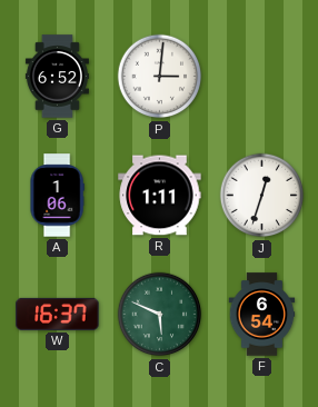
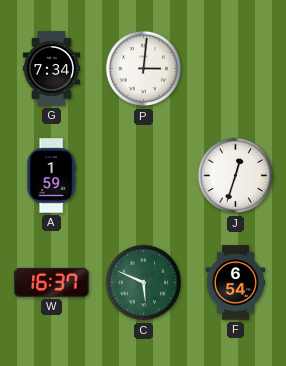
G: 6:52 -> 7:34 (51, 69)
A: 1:06 -> 1:59 (51, 176)
R: 1:11 -> none (160, 196)
